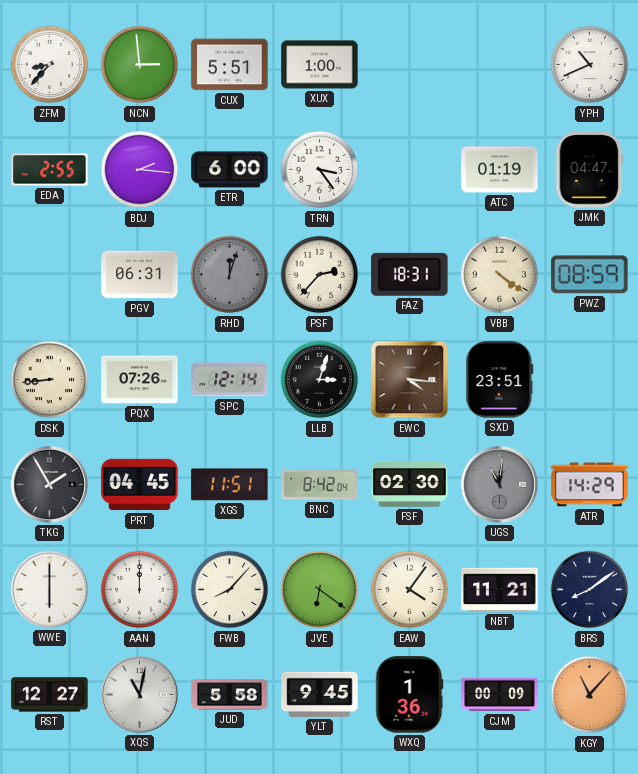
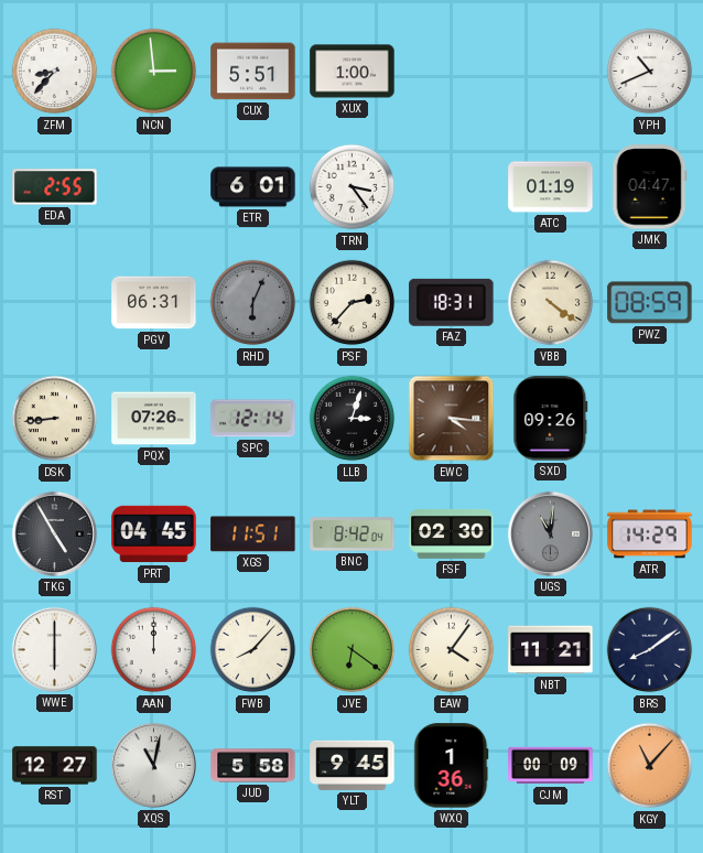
BDJ: 2:16 -> none (140, 170)
ETR: 6:00 -> 6:01 (253, 187)
RHD: 12:03 -> 6:04 (253, 303)
SXD: 23:51 -> 09:26 (551, 419)
TKG: 1:55 -> 4:55 (54, 533)
